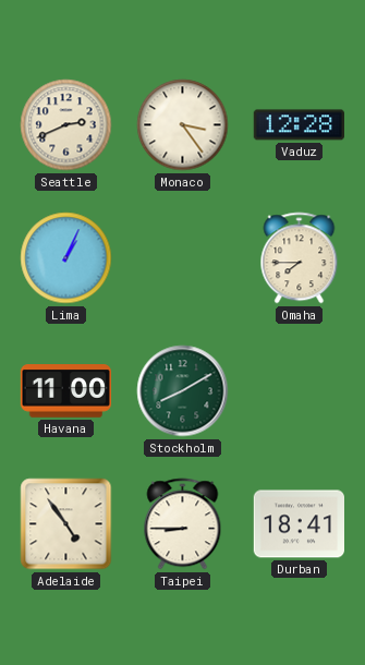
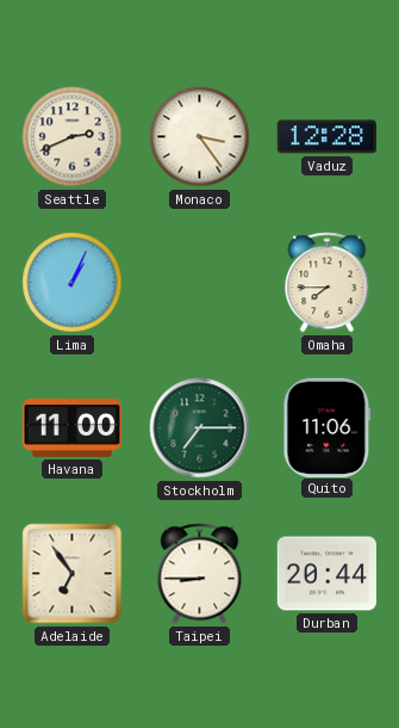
Stockholm: 8:10 -> 7:15 (200, 428)
Quito: none -> 11:06 (328, 427)
Adelaide: 4:54 -> 6:54 (73, 574)
Durban: 18:41 -> 20:44 (326, 574)
